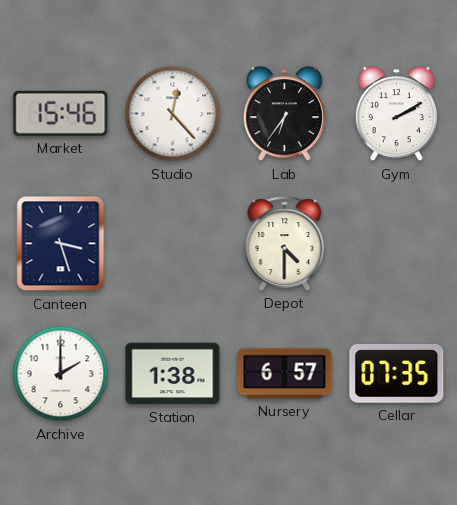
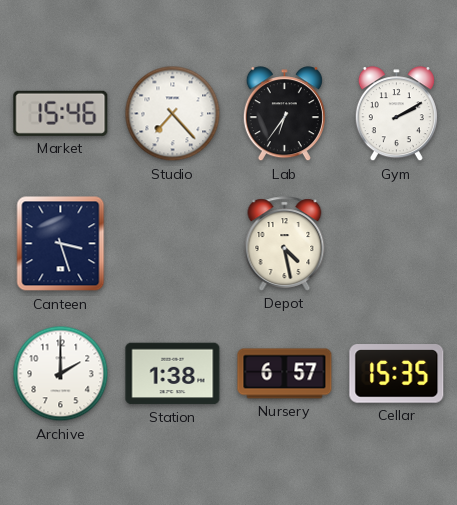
Studio: 12:23 -> 7:23 (173, 114)
Depot: 4:30 -> 4:28 (285, 244)
Cellar: 07:35 -> 15:35 (397, 374)
